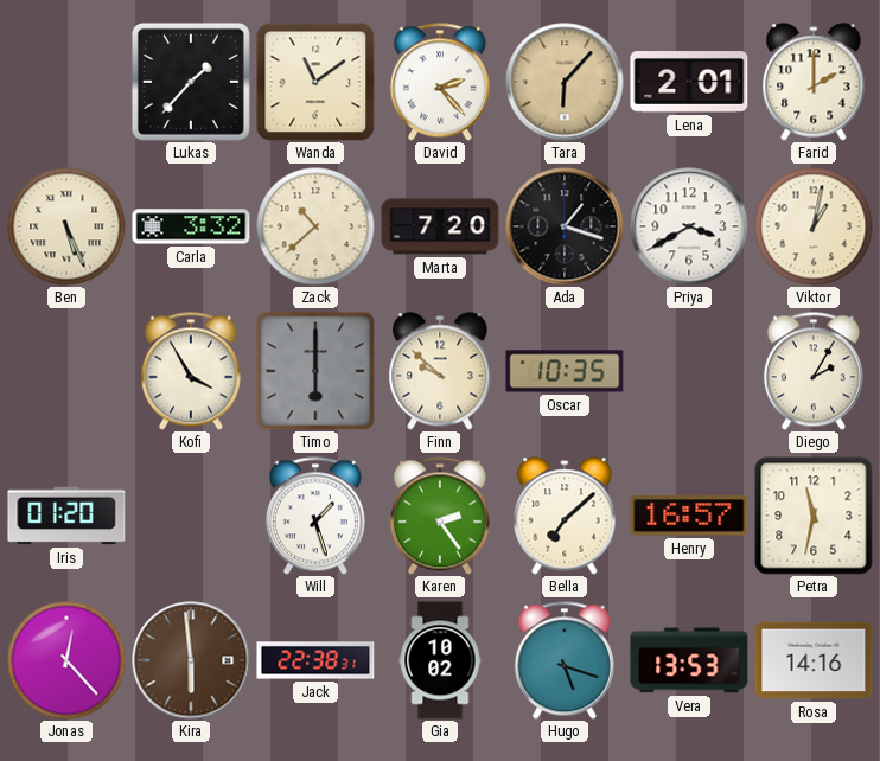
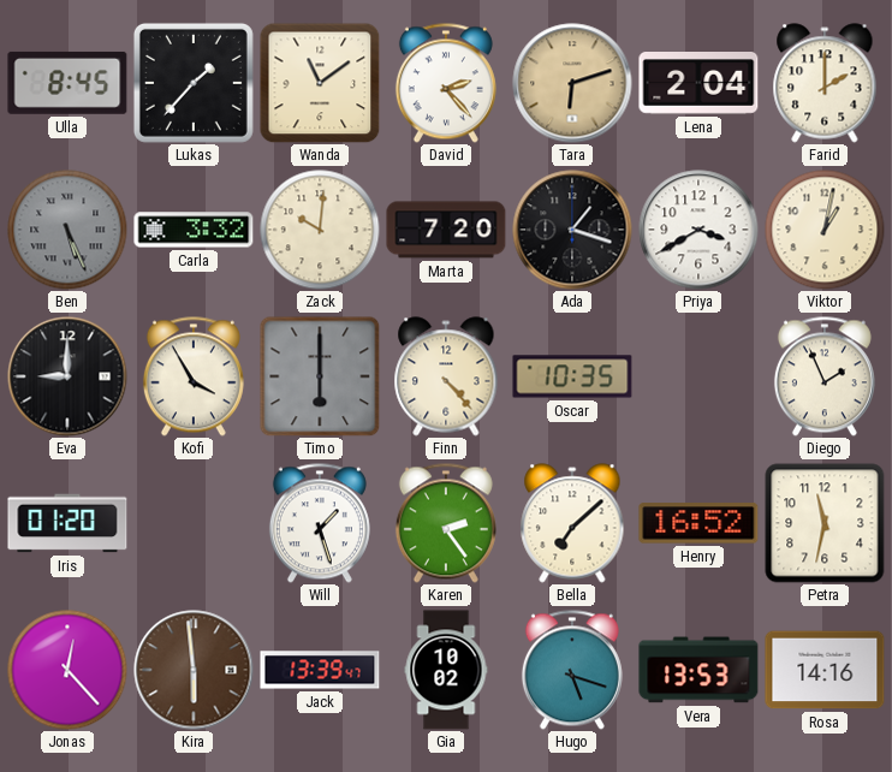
Ulla: none -> 8:45 (67, 83)
Tara: 6:07 -> 6:12 (572, 83)
Lena: 2:01 -> 2:04 (698, 84)
Ben dial: cream -> grey (67, 230)
Zack: 10:38 -> 10:01 (320, 230)
Eva: none -> 9:00 (67, 376)
Finn: 9:52 -> 4:23 (446, 376)
Diego: 2:05 -> 1:56 (825, 376)
Henry: 16:57 -> 16:52 (698, 523)
Jack: 22:38 -> 13:39 (320, 670)
